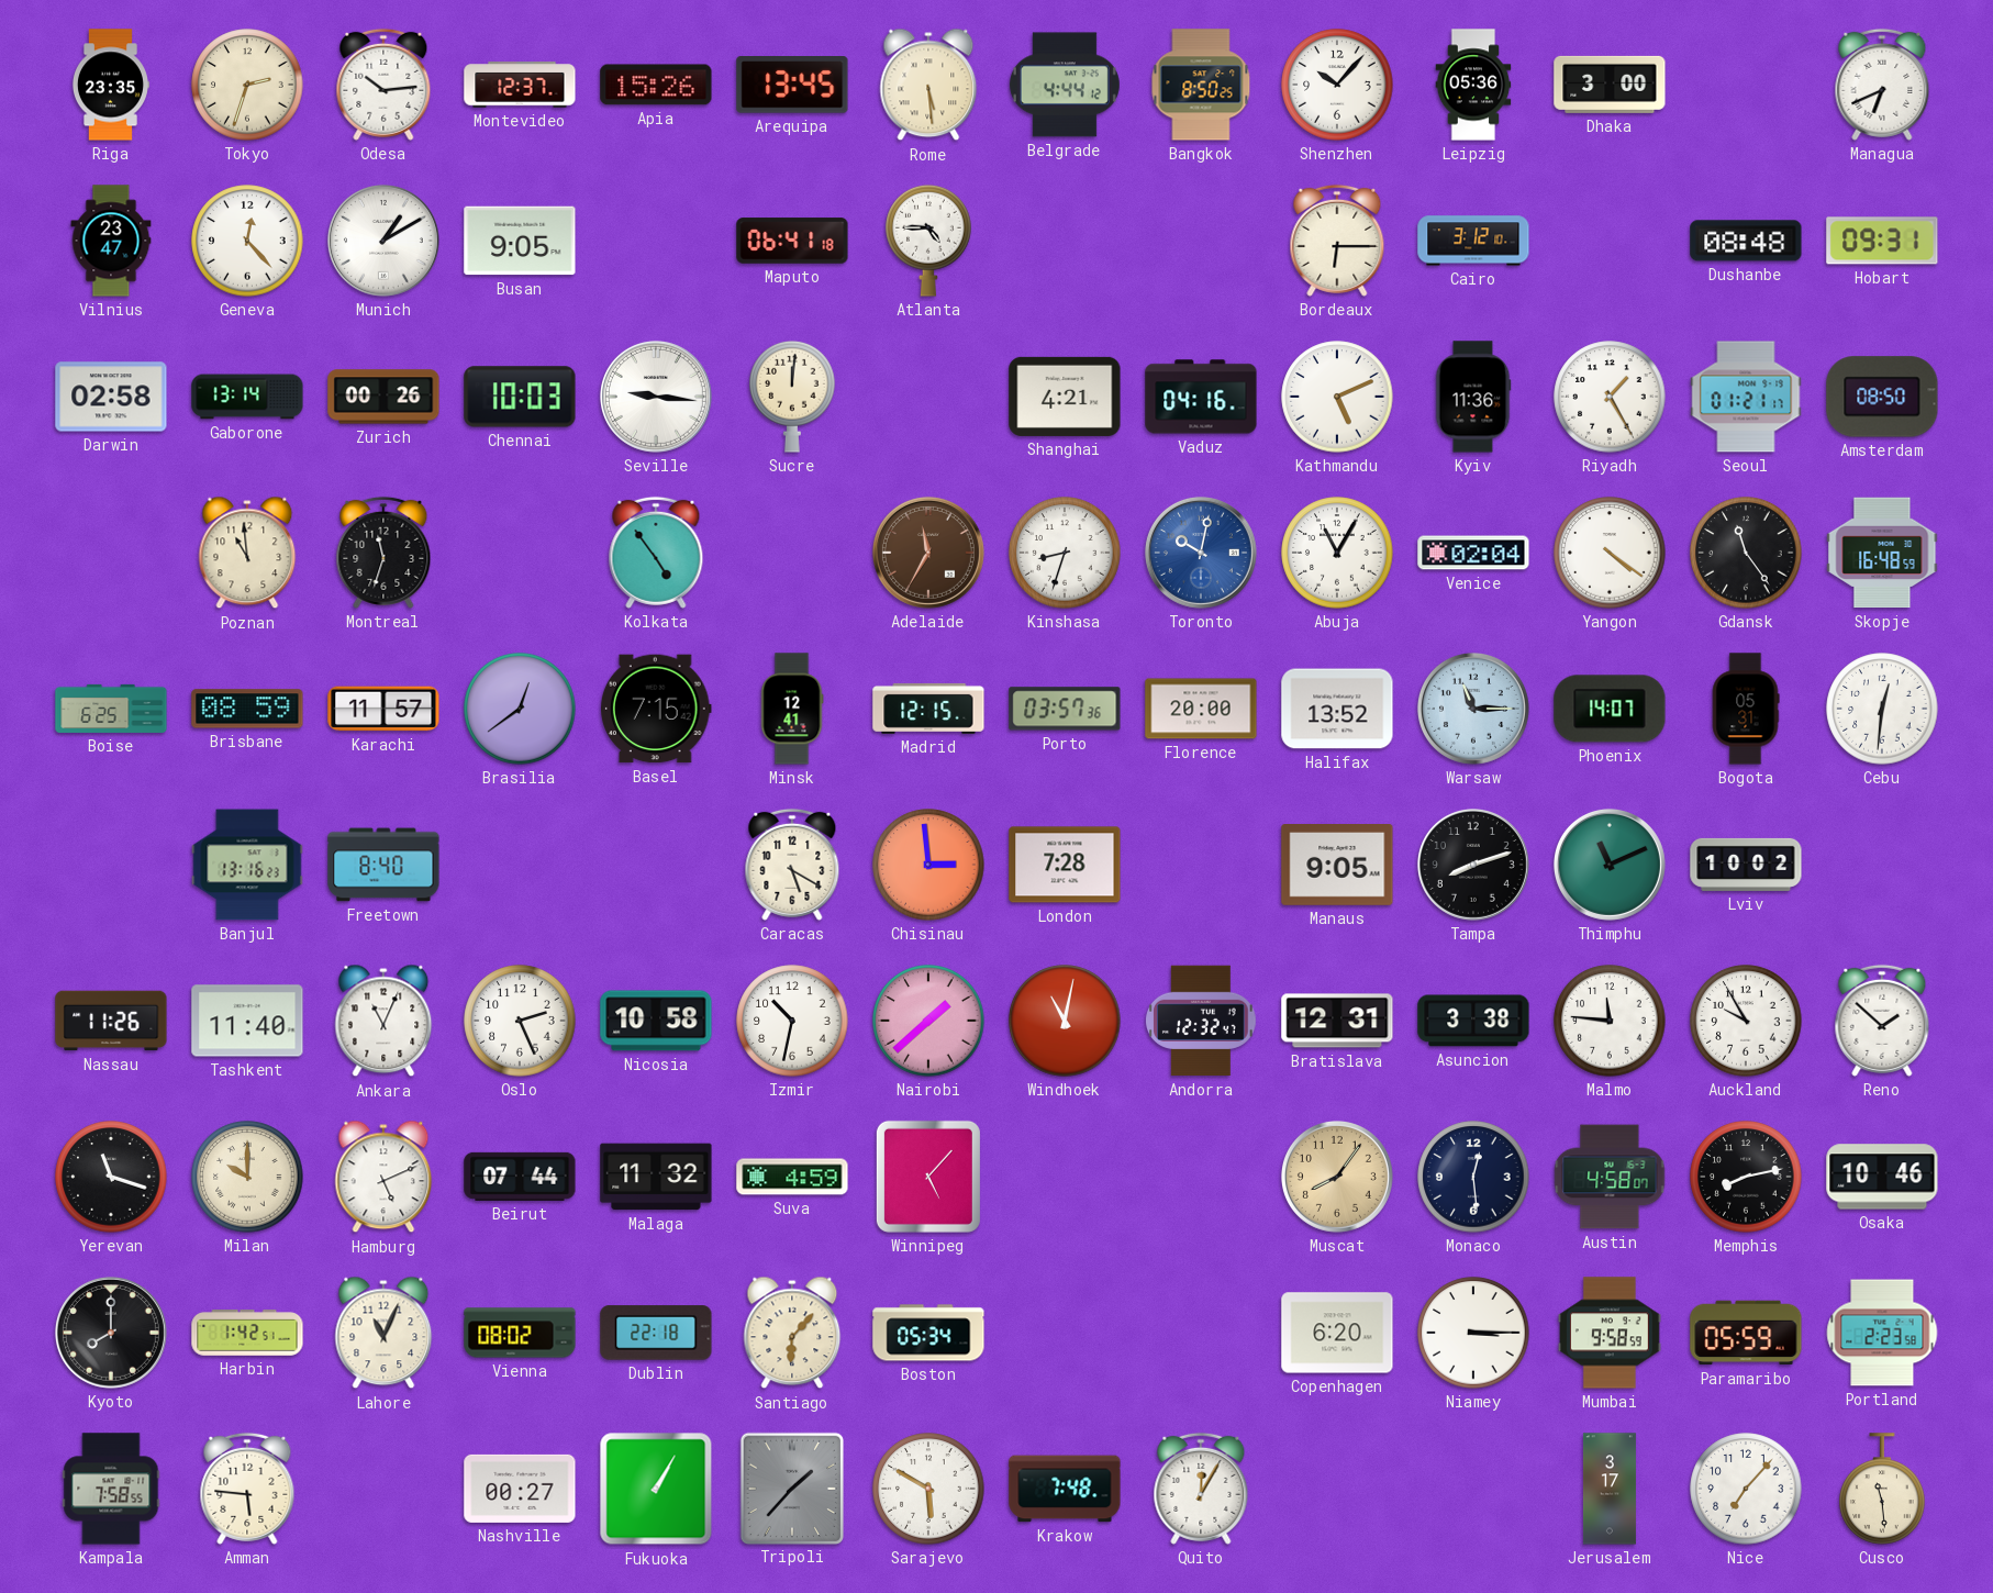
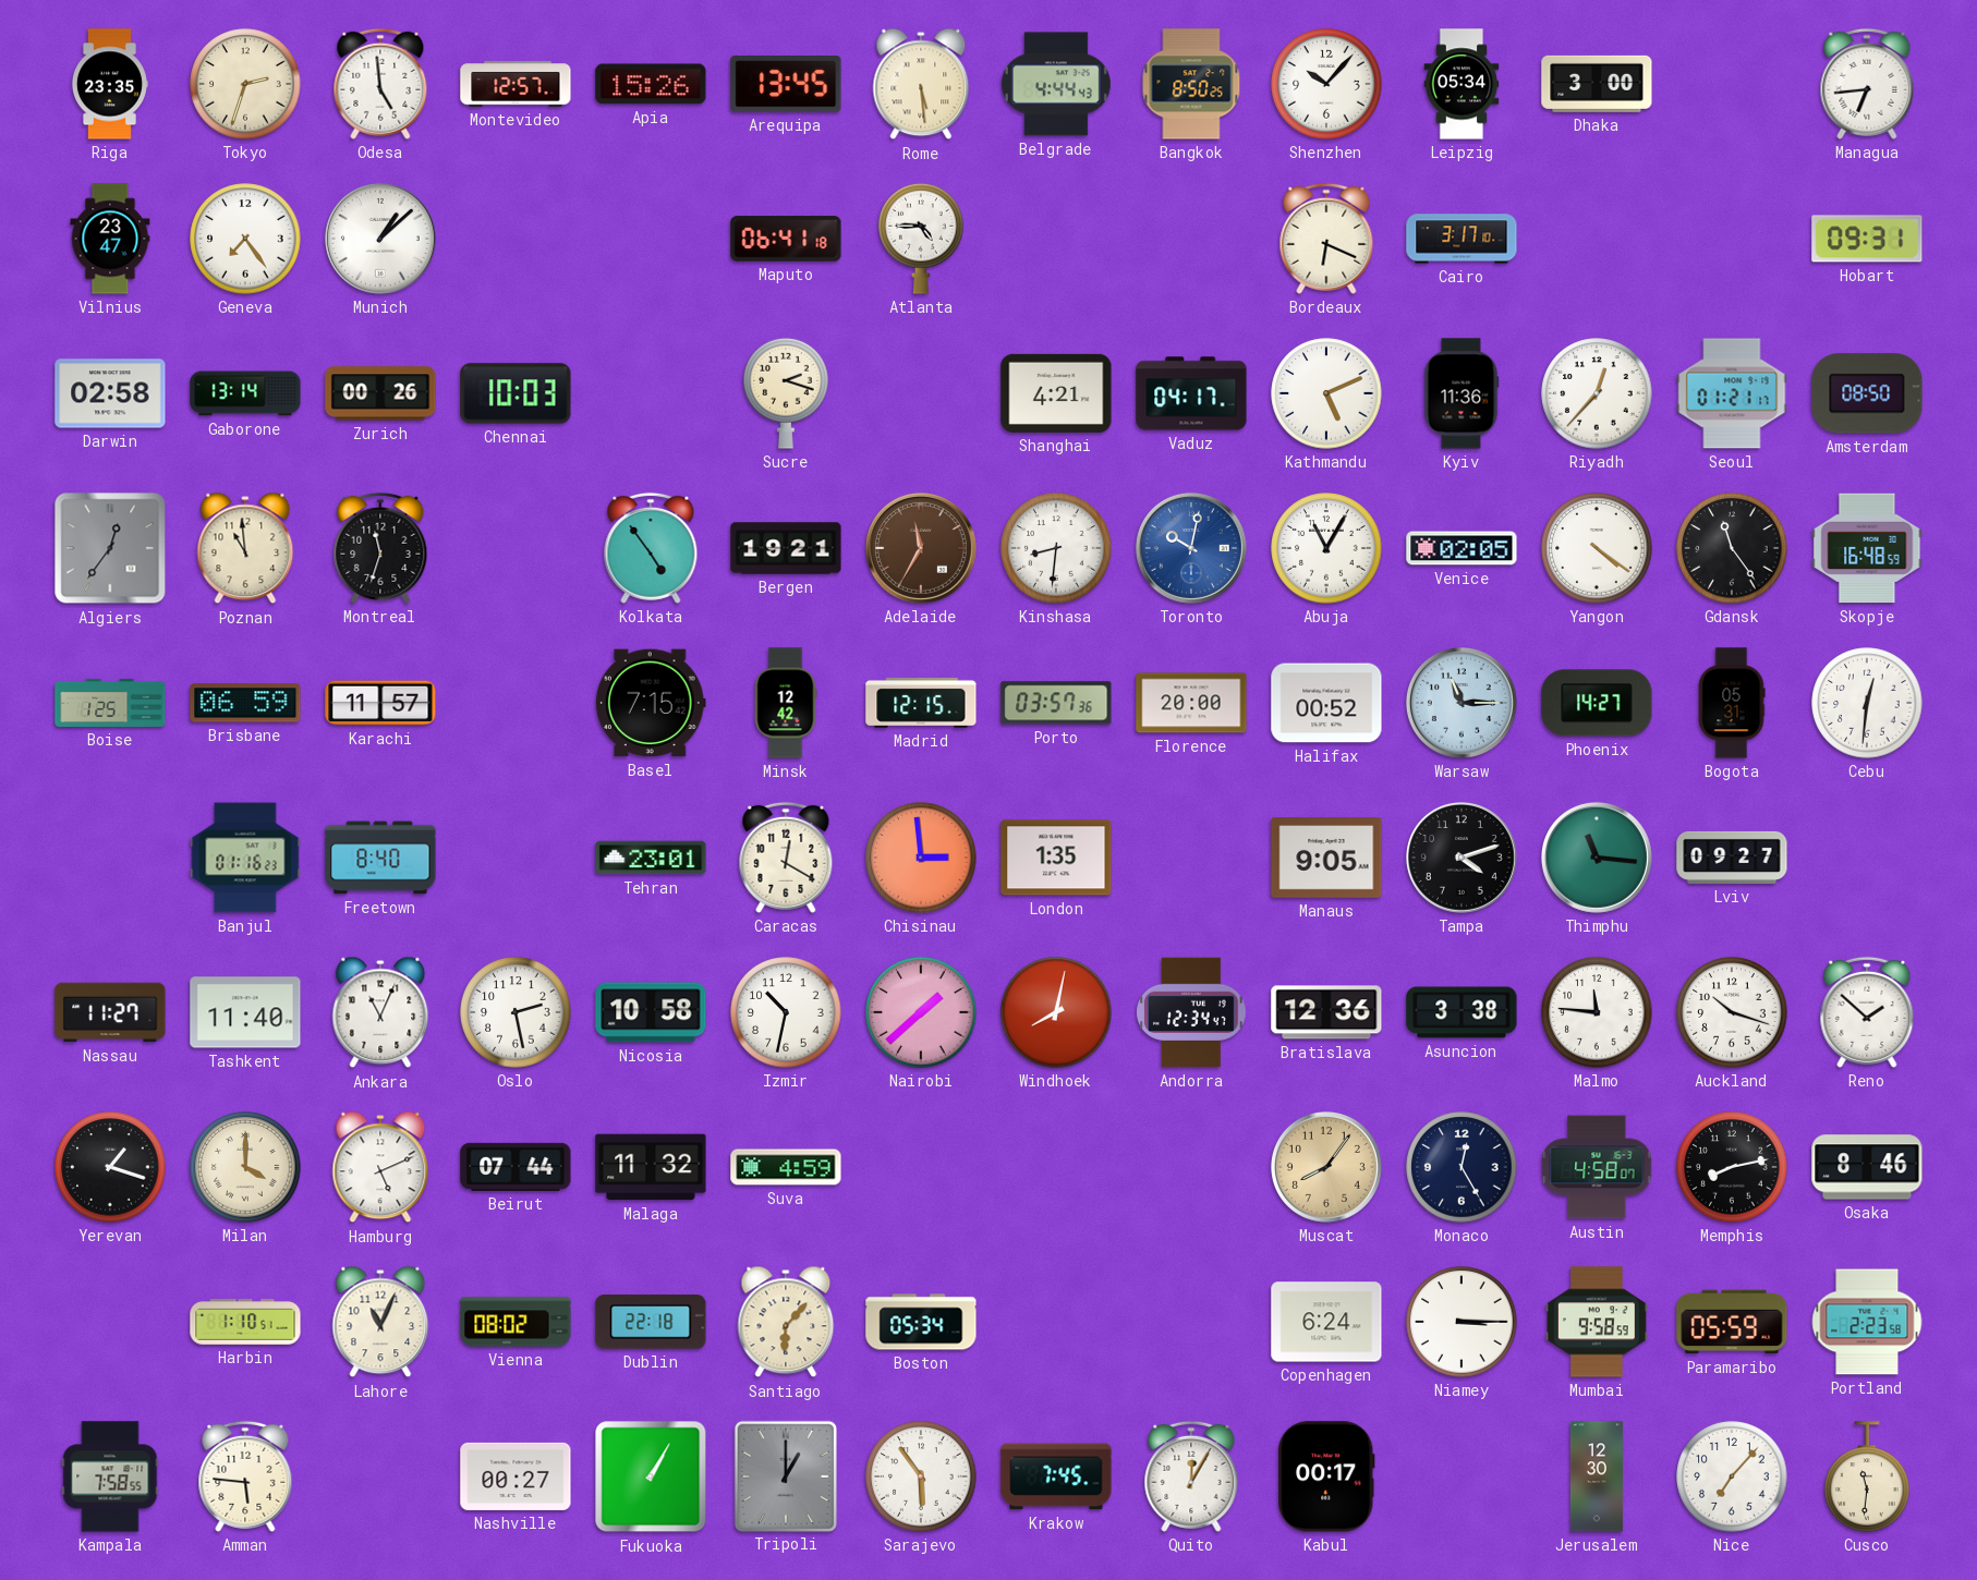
Odesa: 10:14 -> 4:59 (380, 84)
Montevideo: 12:37 -> 12:57 (516, 84)
Belgrade: 4:44:12 -> 4:44:43 (1056, 84)
Leipzig: 05:36 -> 05:34 (1461, 84)
Managua: 6:41 -> 6:44 (1867, 84)
Geneva: 12:23 -> 7:24 (245, 239)
Munich: 1:10 -> 1:08 (380, 239)
Busan: 9:05 -> none (520, 241)
Bordeaux: 6:15 -> 6:19 (1326, 239)
Cairo: 3:12 -> 3:17 (1461, 239)
Dushanbe: 08:48 -> none (1746, 241)
Seville: 9:16 -> none (656, 397)
Sucre: 12:01 -> 2:18 (786, 393)
Vaduz: 04:16 -> 04:17 (1191, 393)
Riyadh: 1:25 -> 12:37 (1597, 393)
Algiers: none -> 12:36 (110, 548)
Bergen: none -> 19:21 (786, 548)
Kinshasa: 8:33 -> 8:31 (1056, 548)
Venice: 02:04 -> 02:05 (1461, 548)
Boise: 6:25 -> 1:25 (110, 703)
Brisbane: 08:59 -> 06:59 (245, 703)
Brasilia: 12:39 -> none (520, 709)
Minsk: 12:41 -> 12:42 (786, 703)
Halifax: 13:52 -> 00:52 (1326, 703)
Phoenix: 14:07 -> 14:27 (1597, 703)
Banjul: 13:16 -> 01:16 (245, 858)
Tehran: none -> 23:01 (651, 858)
Caracas: 5:20 -> 12:20 (786, 858)
London: 7:28 -> 1:35 (1056, 858)
Tampa: 8:12 -> 4:12 (1461, 858)
Thimphu: 11:11 -> 11:16 (1597, 858)
Lviv: 10:02 -> 09:27 (1732, 858)
Nassau: 11:26 -> 11:27 (110, 1012)
Oslo: 2:26 -> 2:28 (516, 1012)
Windhoek: 11:02 -> 8:02 (1056, 1012)
Andorra: 12:32 -> 12:34 (1192, 1012)
Bratislava: 12:31 -> 12:36 (1326, 1012)
Auckland: 9:55 -> 10:18 (1732, 1012)
Yerevan: 11:18 -> 1:18 (110, 1167)
Milan: 10:00 -> 4:00 (245, 1167)
Winnipeg: 5:07 -> none (928, 1177)
Monaco: 12:29 -> 12:25 (1461, 1167)
Osaka: 10:46 -> 8:46 (1867, 1167)
Kyoto: 8:00 -> none (111, 1333)
Harbin: 1:42 -> 1:10 (245, 1322)
Copenhagen: 6:20 -> 6:24 (1326, 1322)
Tripoli: 1:37 -> 1:00 (785, 1475)
Sarajevo: 5:50 -> 5:54 (921, 1476)
Krakow: 7:48 -> 7:45 (1056, 1476)
Kabul: none -> 00:17 (1327, 1476)
Jerusalem: 3:17 -> 12:30 (1597, 1476)
Cusco: 11:29 -> 11:31 (1867, 1476)
